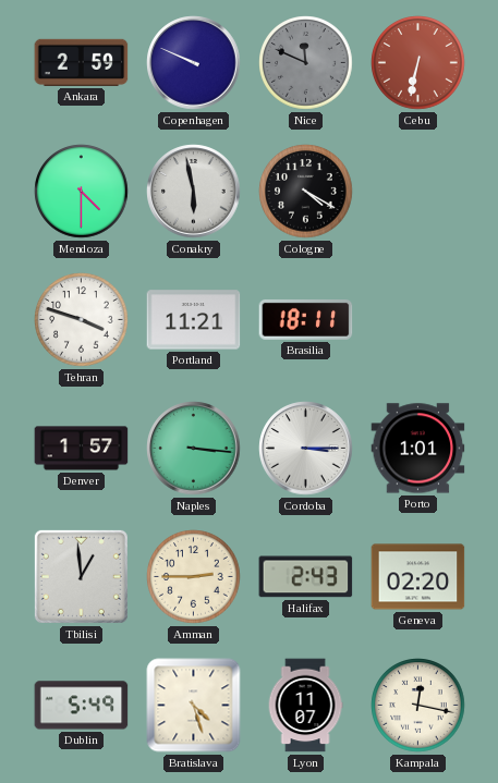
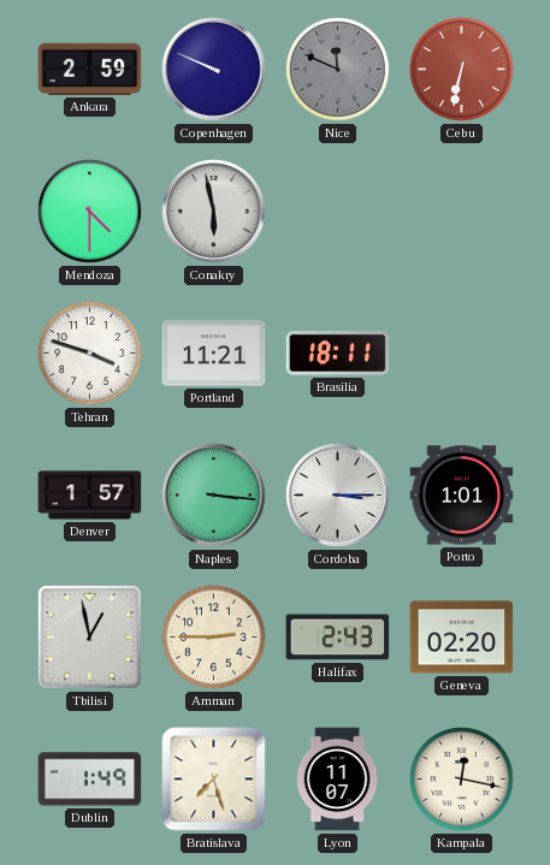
Cologne: 4:20 -> none (306, 192)
Tbilisi: 12:59 -> 12:58 (89, 636)
Dublin: 5:49 -> 1:49 (90, 780)
Bratislava: 4:27 -> 7:27 (214, 780)
